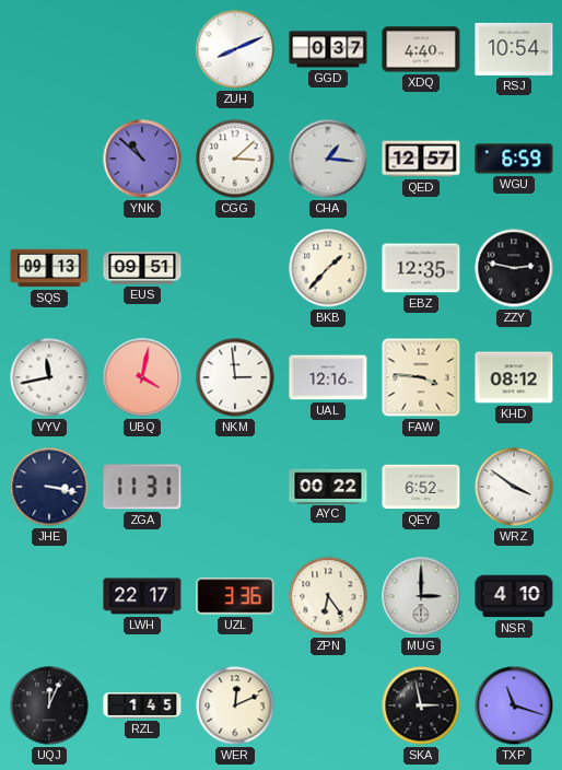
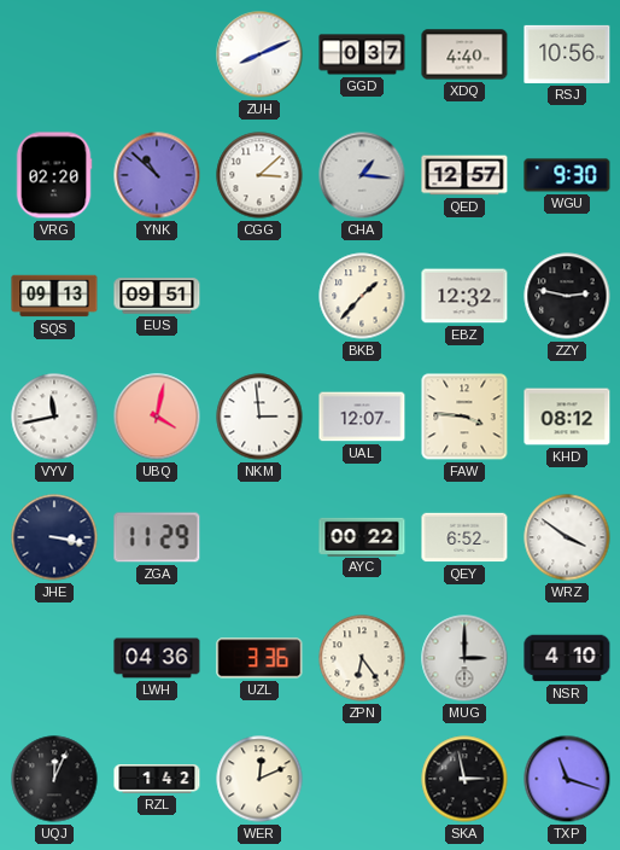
RSJ: 10:54 -> 10:56 (567, 54)
VRG: none -> 02:20 (54, 175)
WGU: 6:59 -> 9:30 (567, 175)
EBZ: 12:35 -> 12:32 (464, 296)
UAL: 12:16 -> 12:07 (362, 417)
ZGA: 11:31 -> 11:29 (157, 537)
LWH: 22:17 -> 04:36 (157, 658)
RZL: 1:45 -> 1:42 (157, 780)
